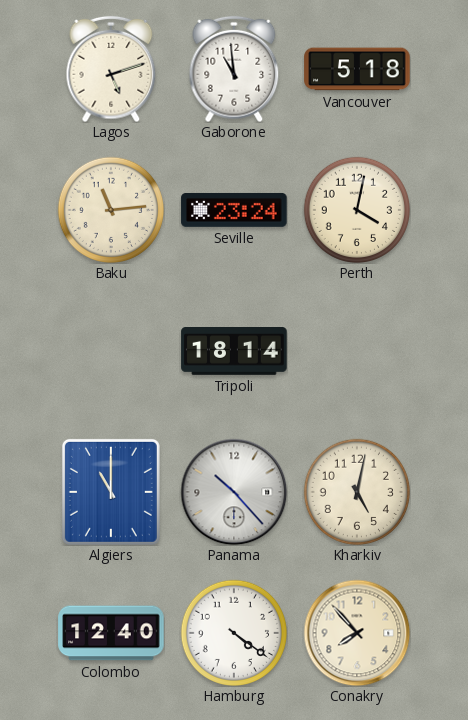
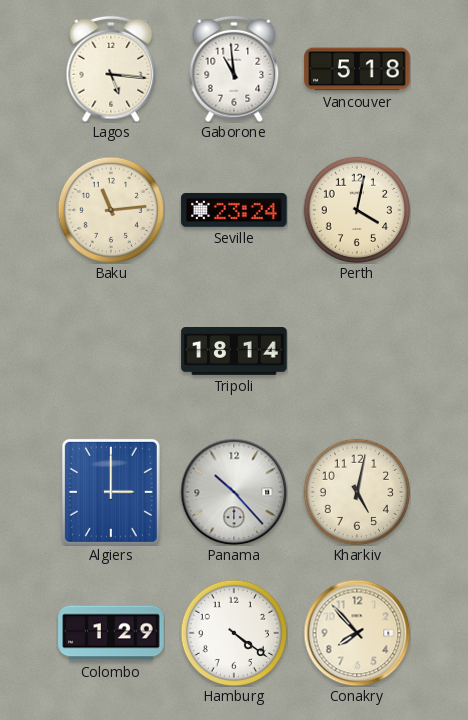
Lagos: 5:12 -> 5:16 (111, 69)
Algiers: 11:00 -> 3:00 (111, 492)
Colombo: 12:40 -> 1:29 (111, 633)
